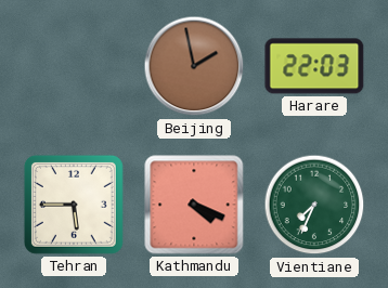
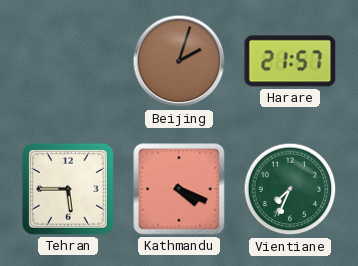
Beijing: 1:58 -> 2:03 (179, 61)
Harare: 22:03 -> 21:57 (290, 61)
